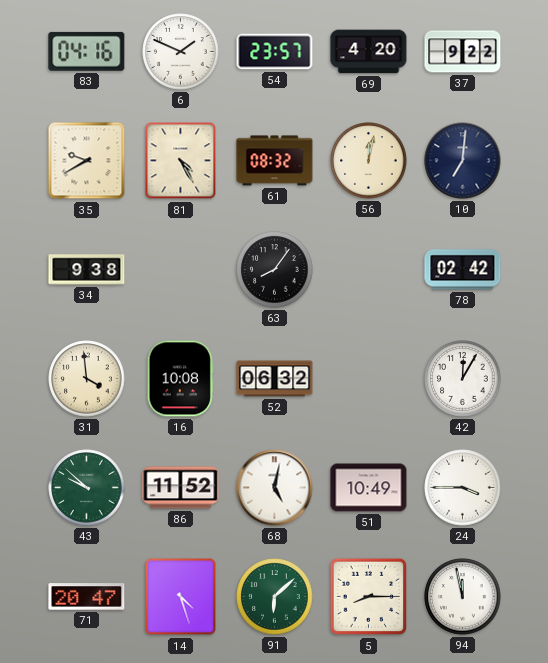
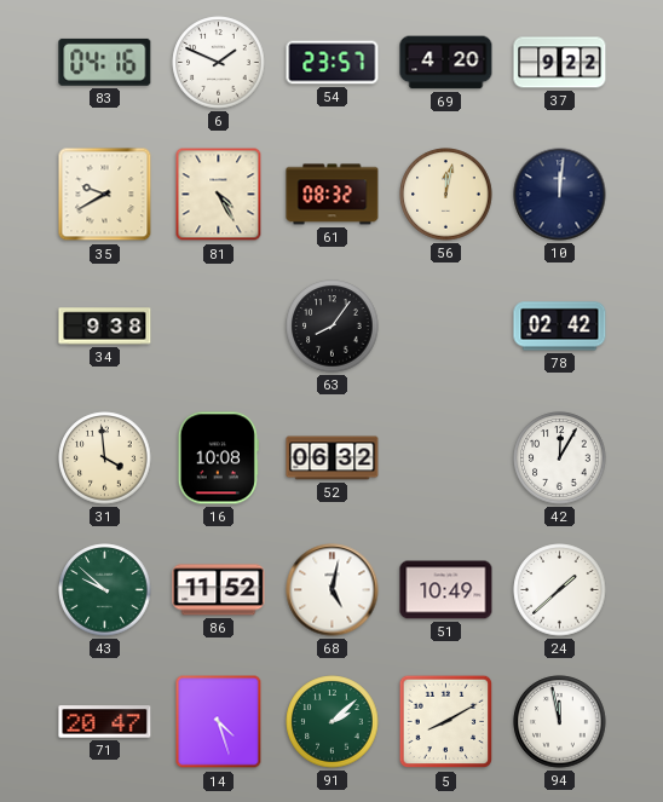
10: 7:01 -> 12:01 (560, 195)
24: 3:45 -> 1:38 (560, 590)
91: 6:08 -> 2:08 (333, 722)
5: 8:15 -> 8:10 (446, 722)
